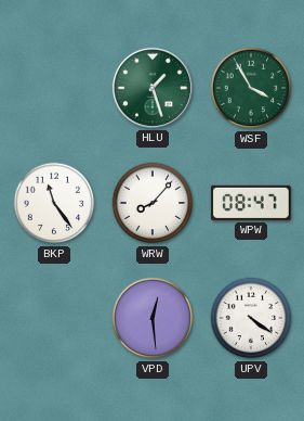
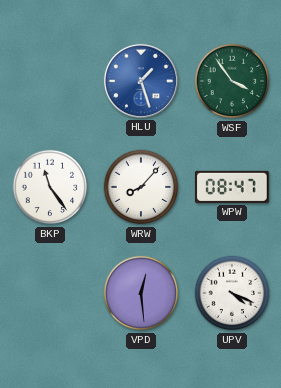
HLU dial: green -> blue (141, 81)
WSF: 3:55 -> 3:54 (232, 81)
UPV: 4:21 -> 4:19 (232, 293)
